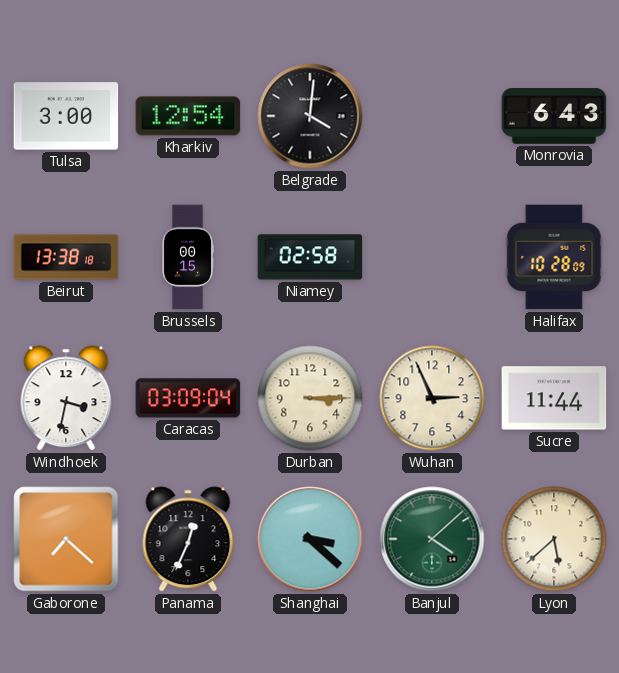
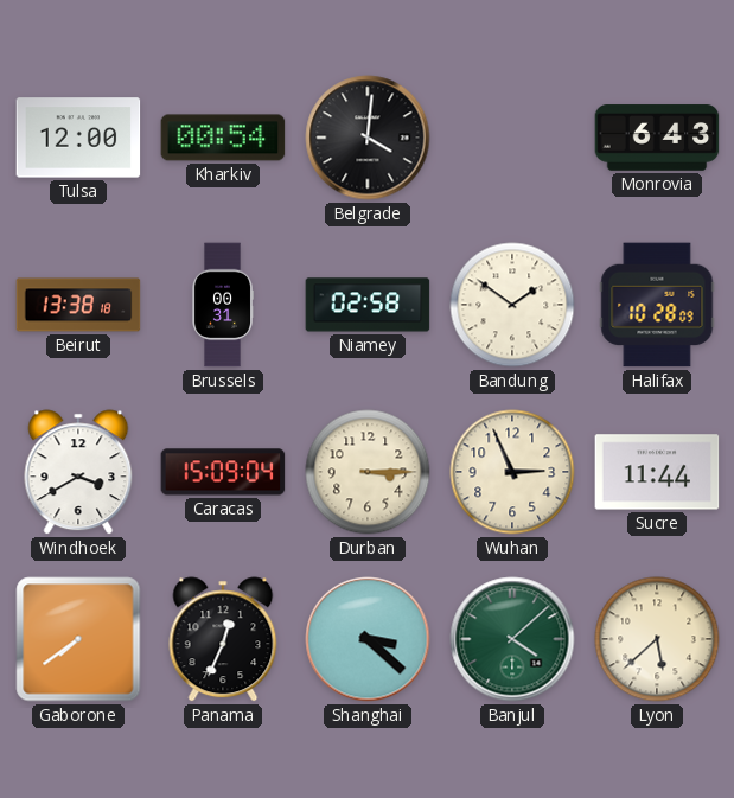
Tulsa: 3:00 -> 12:00 (78, 138)
Kharkiv: 12:54 -> 00:54 (223, 138)
Brussels: 00:15 -> 00:31 (222, 305)
Bandung: none -> 1:51 (512, 305)
Windhoek: 3:32 -> 3:40 (78, 472)
Caracas: 03:09 -> 15:09 (223, 472)
Gaborone: 7:22 -> 7:39 (78, 639)
